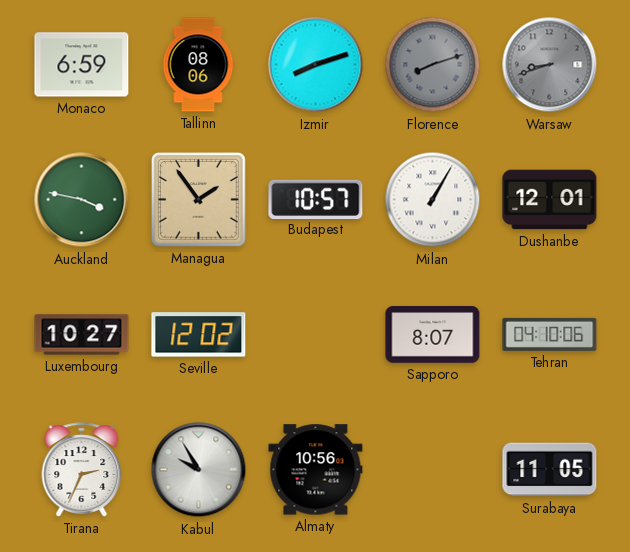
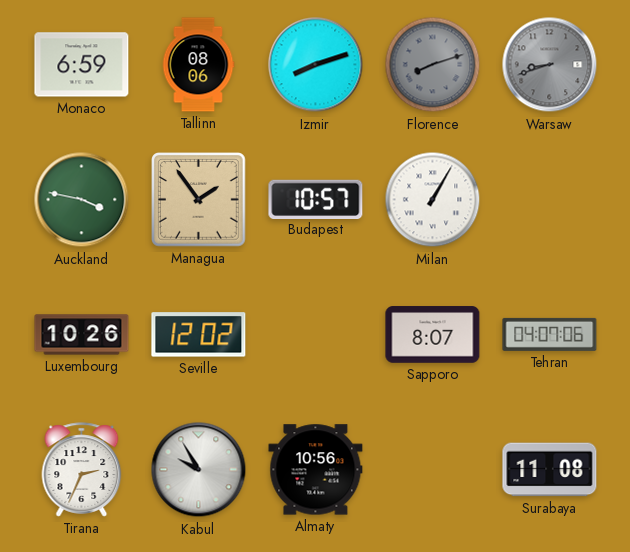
Dushanbe: 12:01 -> none (550, 200)
Luxembourg: 10:27 -> 10:26 (82, 335)
Tehran: 04:10 -> 04:07 (550, 334)
Surabaya: 11:05 -> 11:08 (550, 470)
